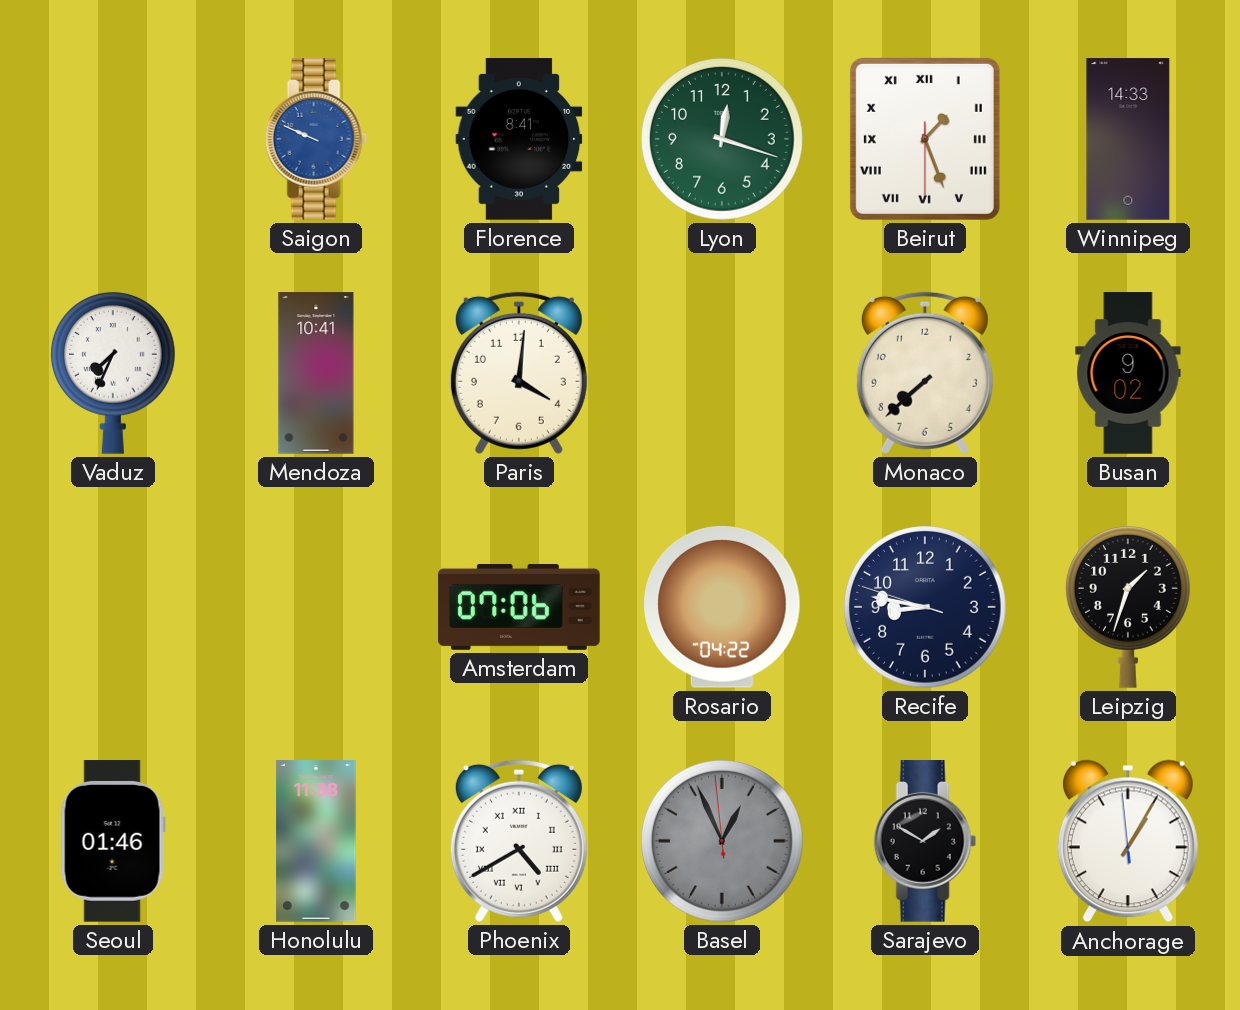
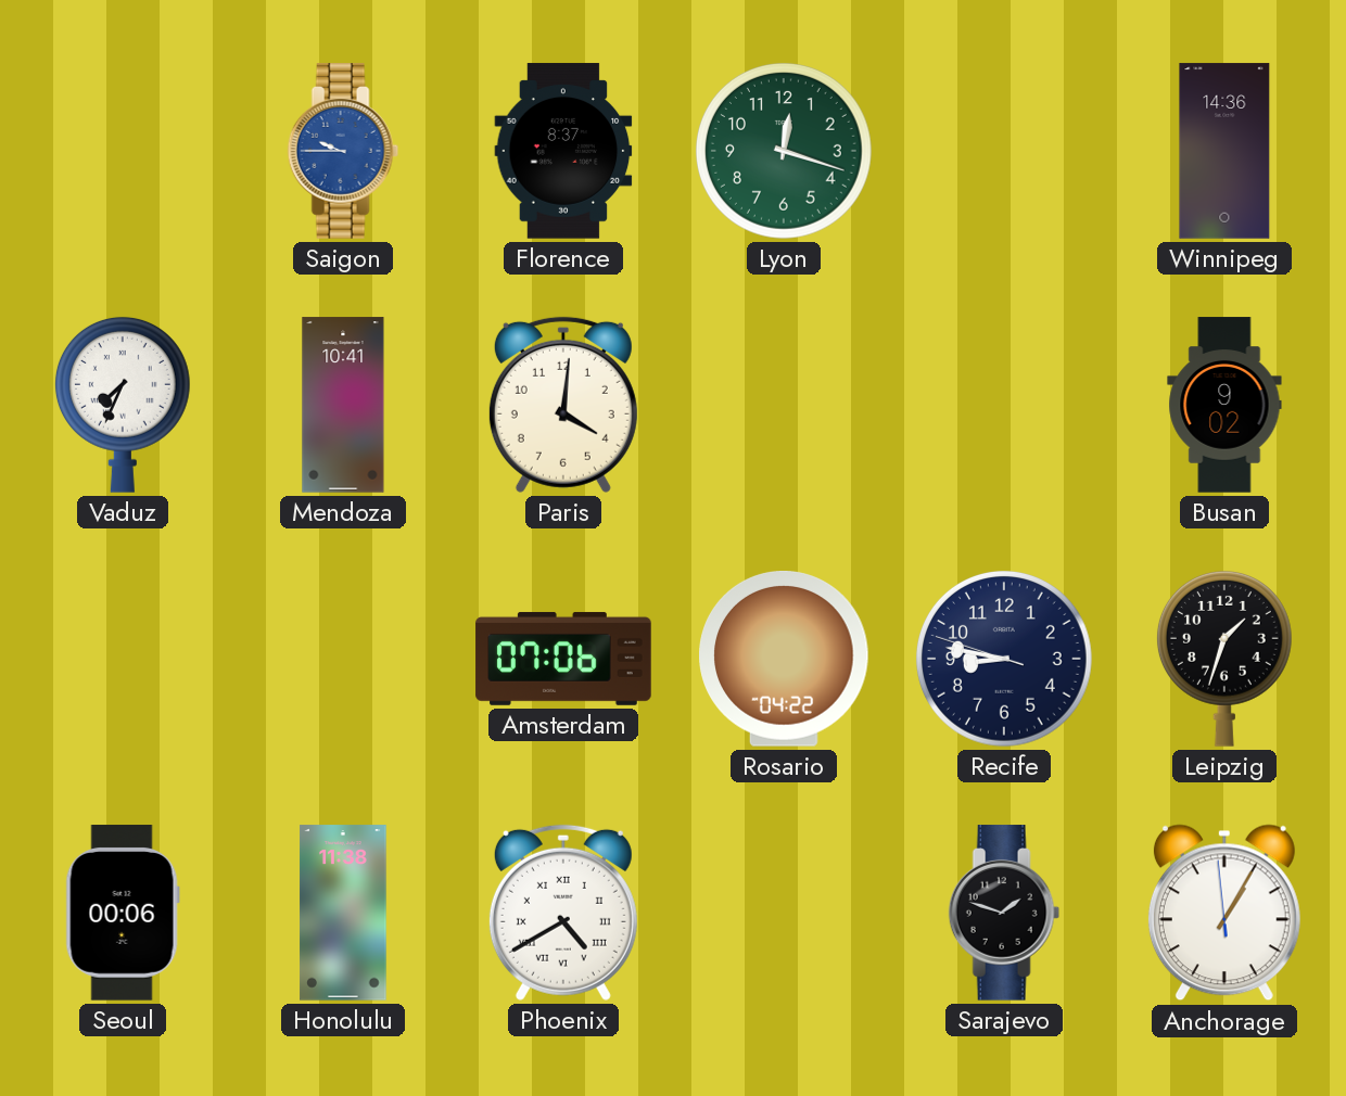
Saigon: 9:49 -> 9:45 (343, 151)
Florence: 8:41 -> 8:37 (563, 151)
Beirut: 1:26 -> none (925, 139)
Winnipeg: 14:33 -> 14:36 (1224, 151)
Monaco: 7:38 -> none (925, 373)
Seoul: 01:46 -> 00:06 (123, 913)
Basel: 12:55 -> none (722, 841)
Sarajevo: 1:50 -> 1:48 (1004, 913)
